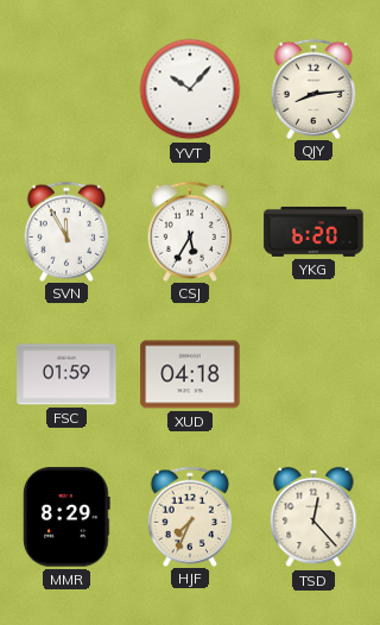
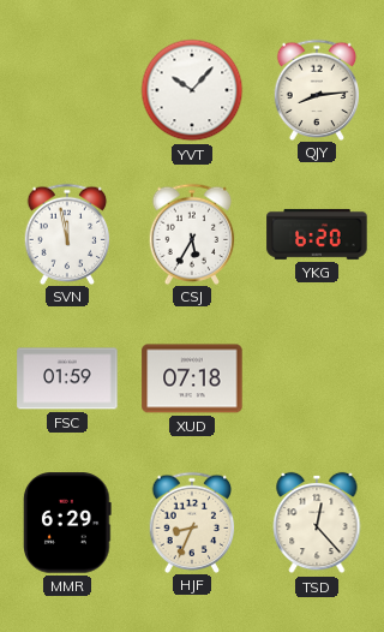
SVN: 11:55 -> 11:58 (67, 233)
XUD: 04:18 -> 07:18 (192, 378)
MMR: 8:29 -> 6:29 (67, 523)
HJF: 7:34 -> 8:34 (192, 521)
